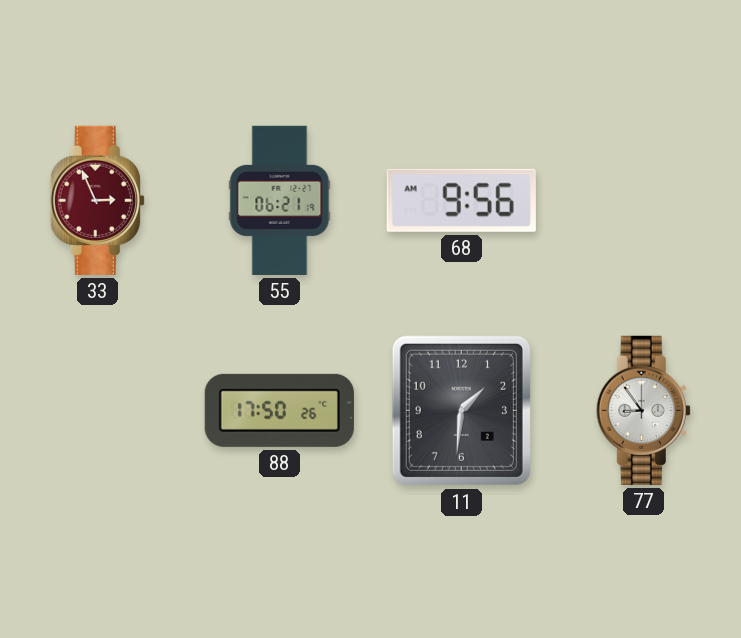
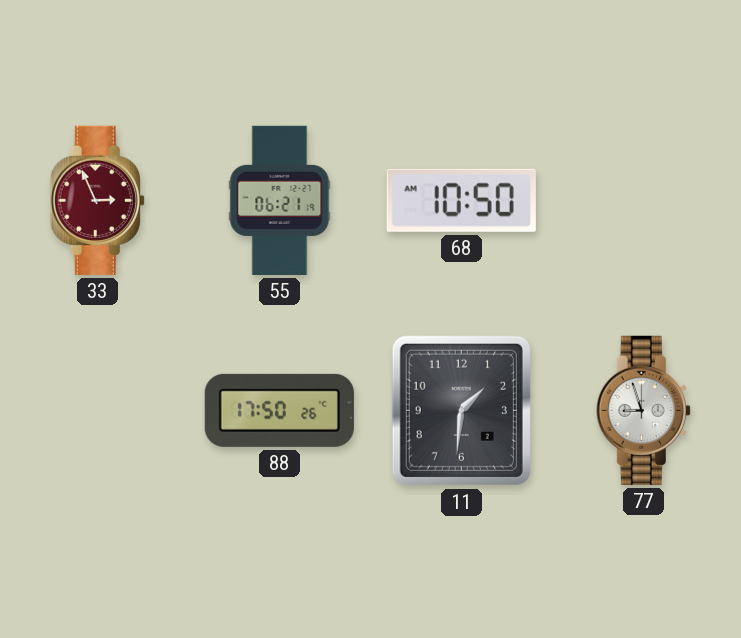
68: 9:56 -> 10:50 (461, 200)
77: 8:54 -> 8:57 (643, 410)
